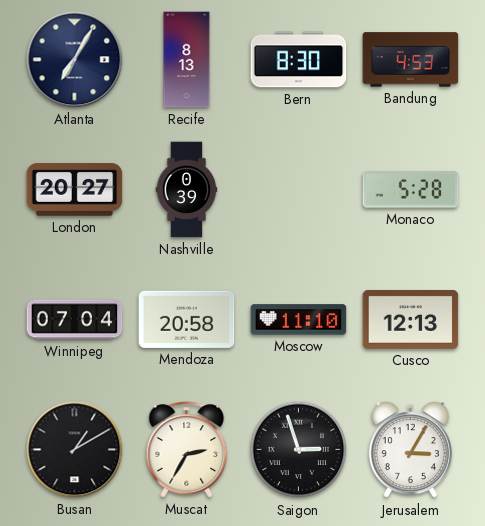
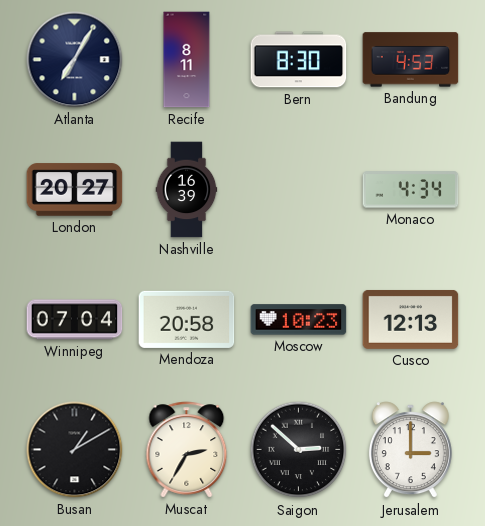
Recife: 8:13 -> 8:11 (187, 60)
Nashville: 0:39 -> 16:39 (187, 190)
Monaco: 5:28 -> 4:34 (411, 190)
Moscow: 11:10 -> 10:23 (299, 320)
Saigon: 2:57 -> 2:52 (299, 450)
Jerusalem: 3:05 -> 3:00 (410, 450)
